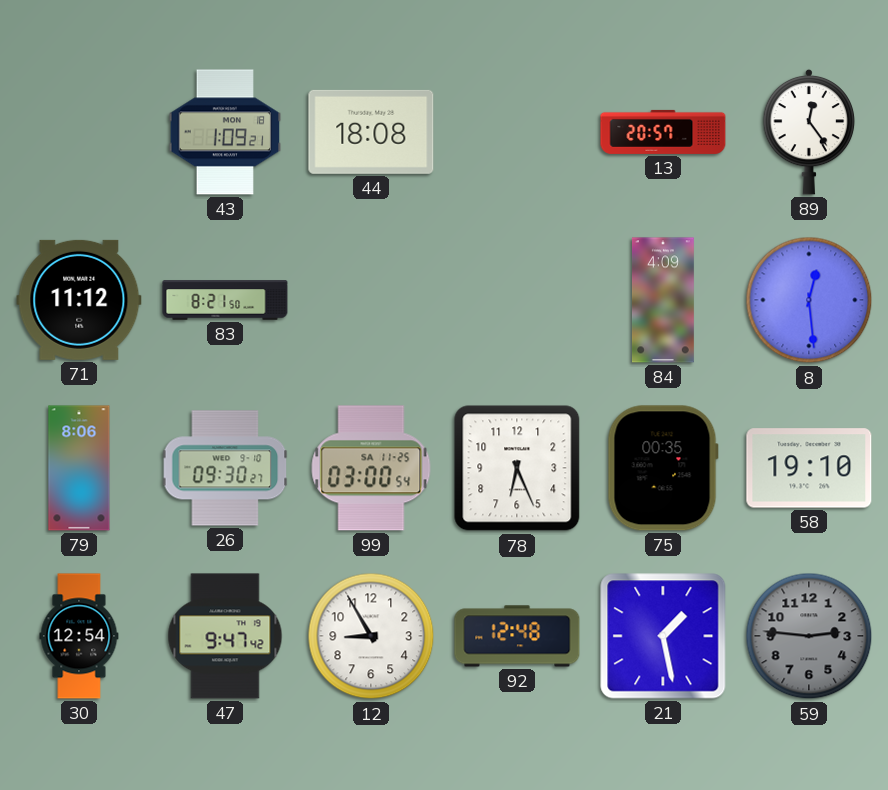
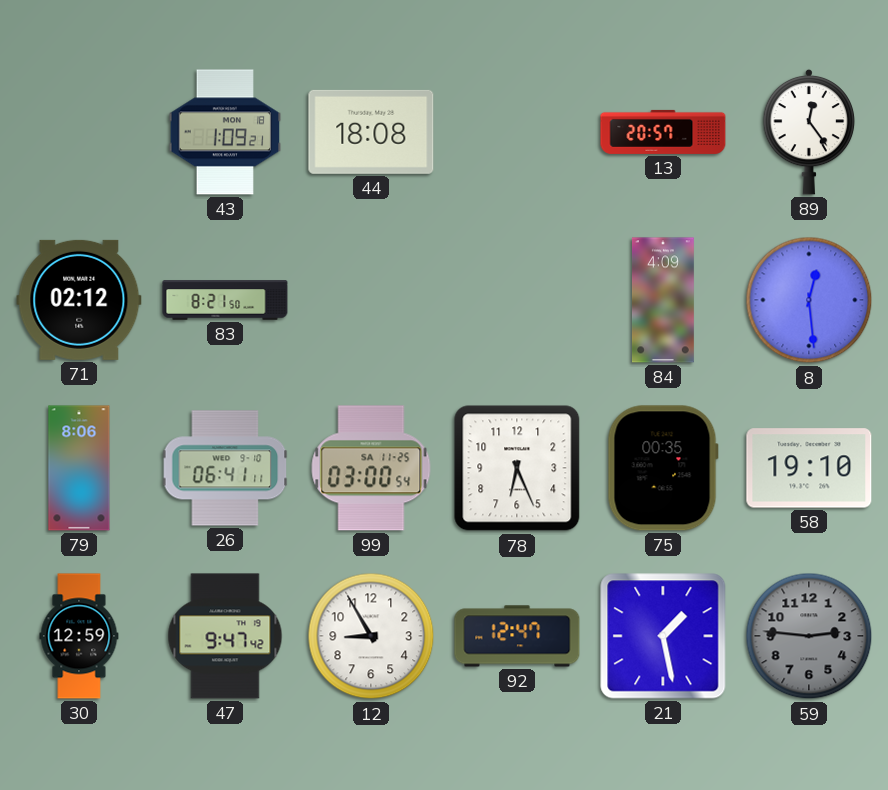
71: 11:12 -> 02:12 (79, 300)
26: 09:30 -> 06:41 (225, 468)
30: 12:54 -> 12:59 (79, 636)
92: 12:48 -> 12:47 (517, 636)
